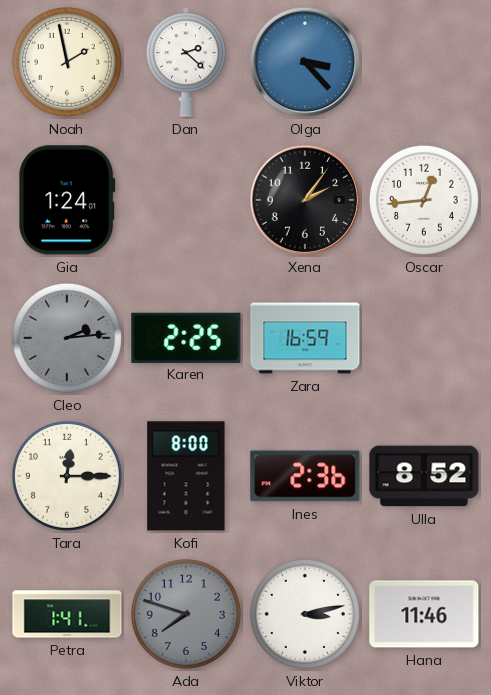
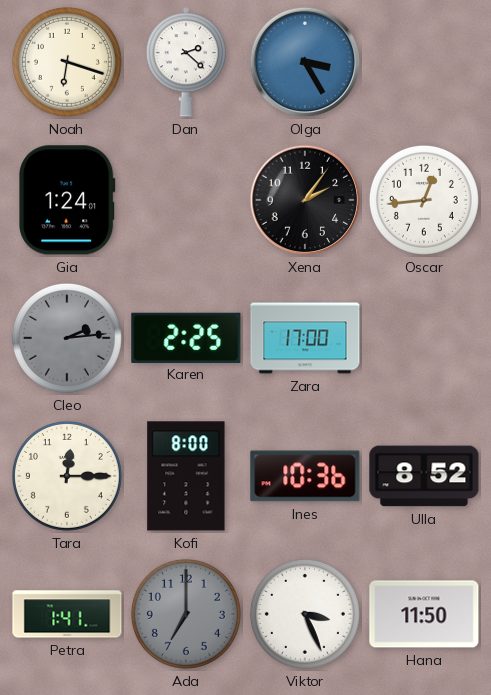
Noah: 1:58 -> 6:18 (67, 62)
Olga: 3:23 -> 3:25 (305, 62)
Zara: 16:59 -> 17:00 (305, 338)
Ines: 2:36 -> 10:36 (305, 476)
Ada: 7:48 -> 7:00 (186, 614)
Viktor: 3:13 -> 3:26 (305, 614)
Hana: 11:46 -> 11:50 (424, 614)
